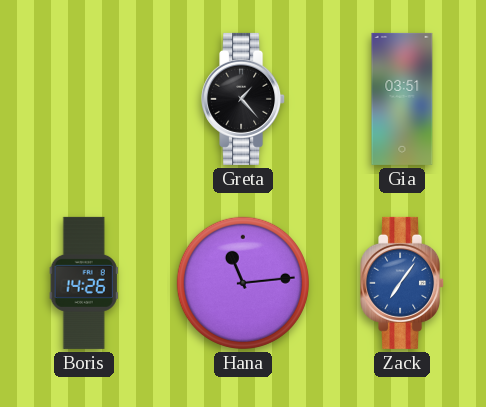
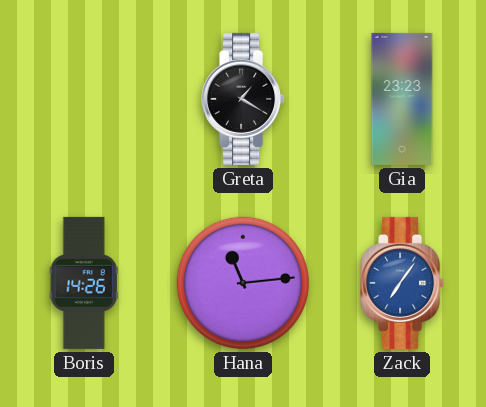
Greta: 1:23 -> 1:20 (244, 99)
Gia: 03:51 -> 23:23 (402, 99)
